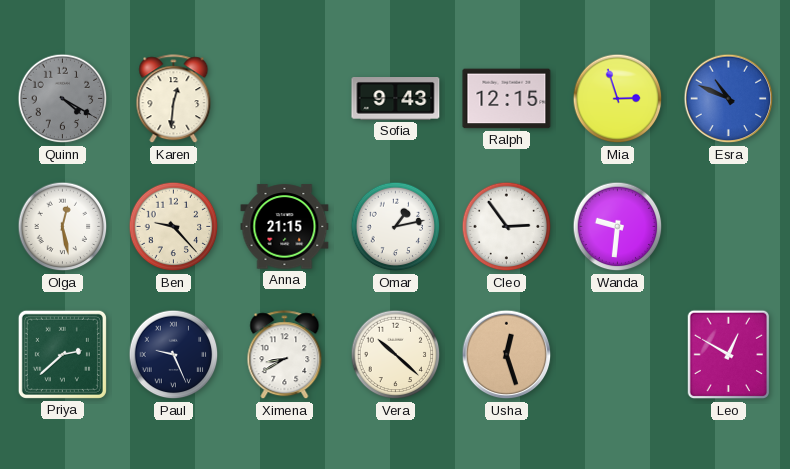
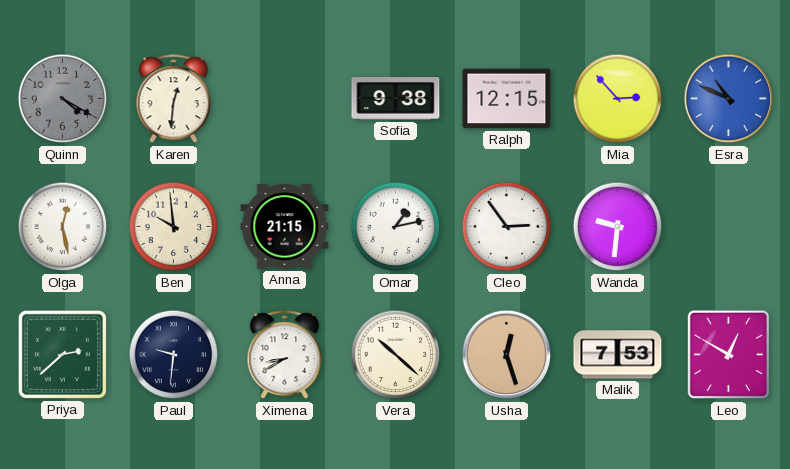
Sofia: 9:43 -> 9:38 (396, 99)
Mia: 2:57 -> 2:53 (618, 99)
Ben: 9:23 -> 9:59 (174, 227)
Paul: 9:26 -> 9:31 (174, 355)
Malik: none -> 7:53 (618, 355)
